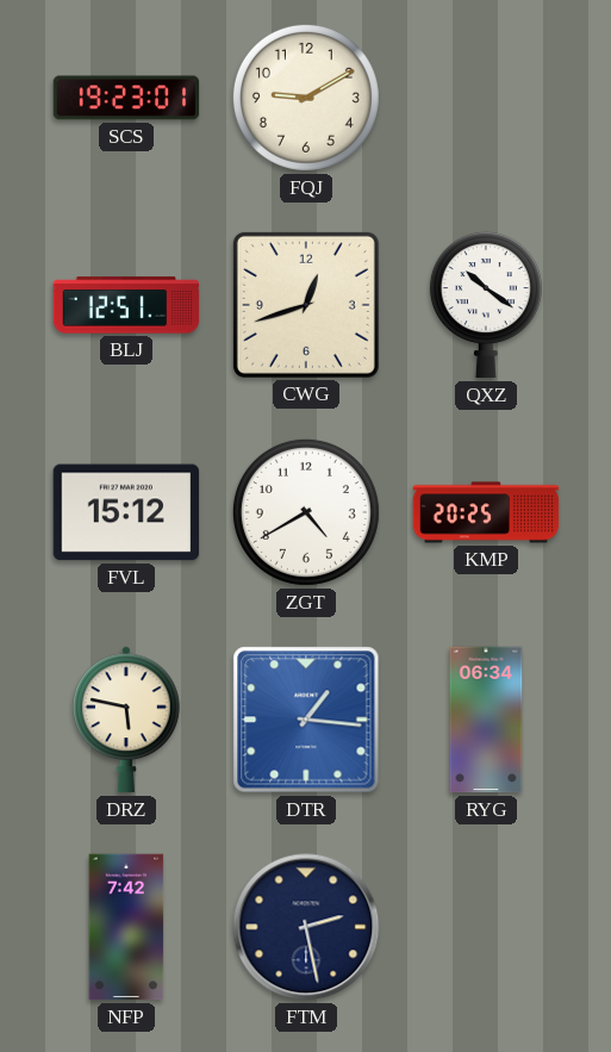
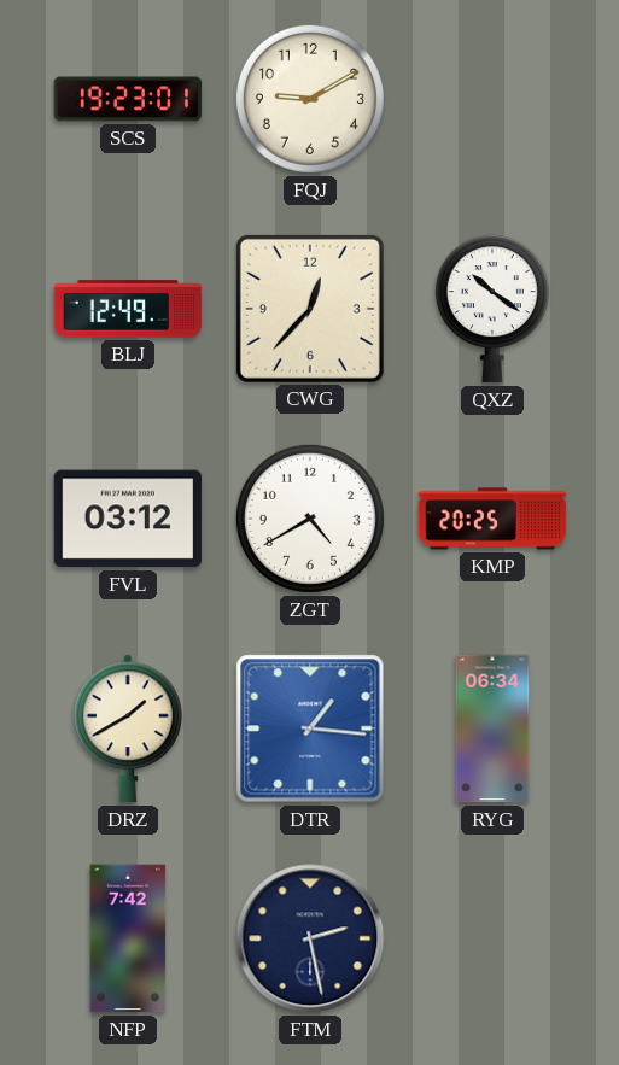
BLJ: 12:51 -> 12:49 (128, 309)
CWG: 12:42 -> 12:37 (310, 309)
FVL: 15:12 -> 03:12 (128, 519)
DRZ: 5:47 -> 1:40 (128, 728)
